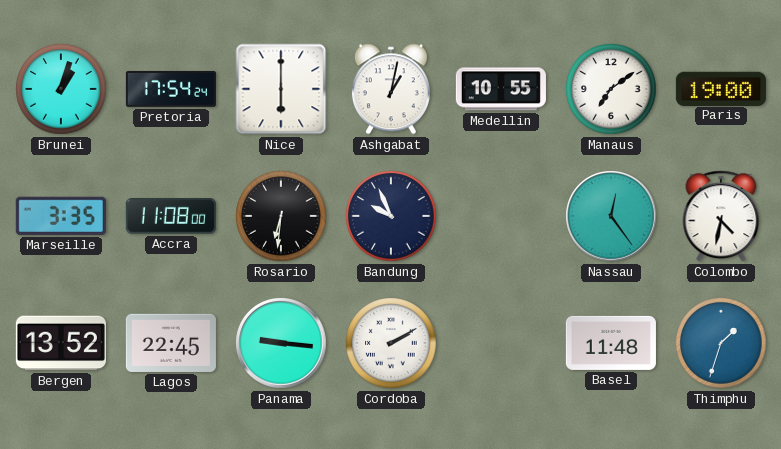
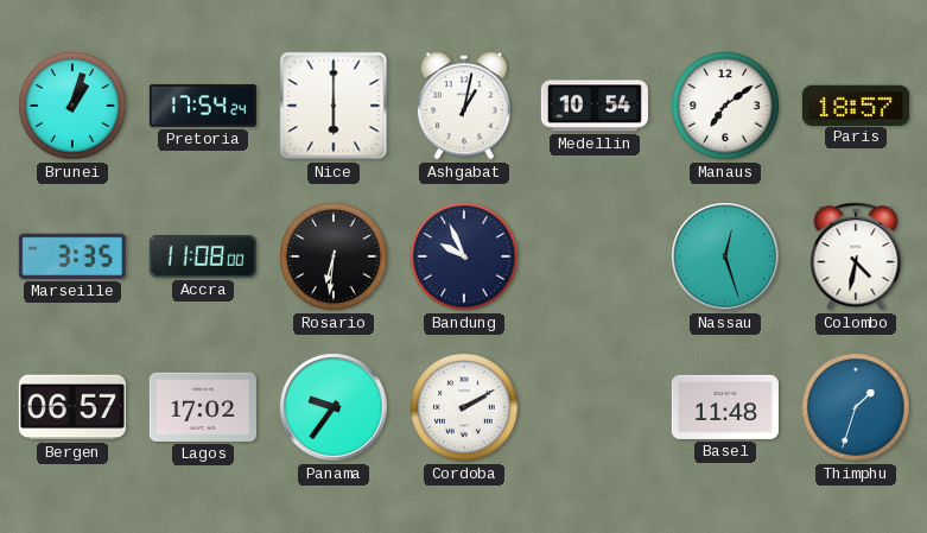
Medellin: 10:55 -> 10:54 (595, 106)
Paris: 19:00 -> 18:57 (856, 104)
Nassau: 12:24 -> 12:27 (725, 256)
Bergen: 13:52 -> 06:57 (72, 407)
Lagos: 22:45 -> 17:02 (203, 407)
Panama: 9:16 -> 9:36 (334, 407)
